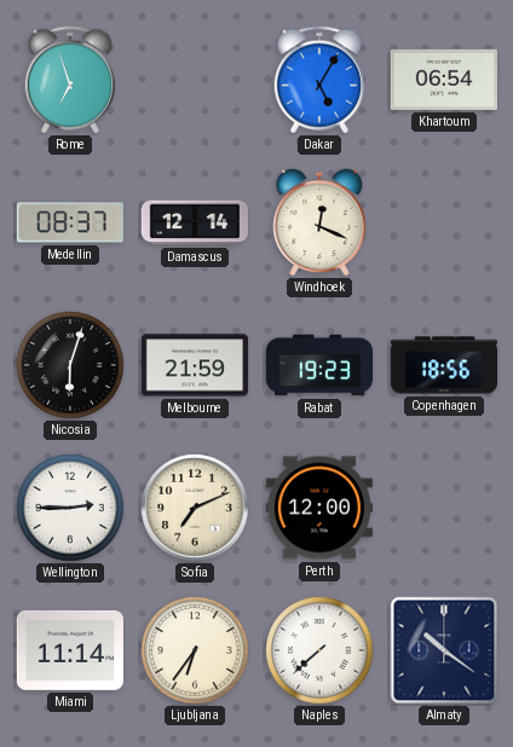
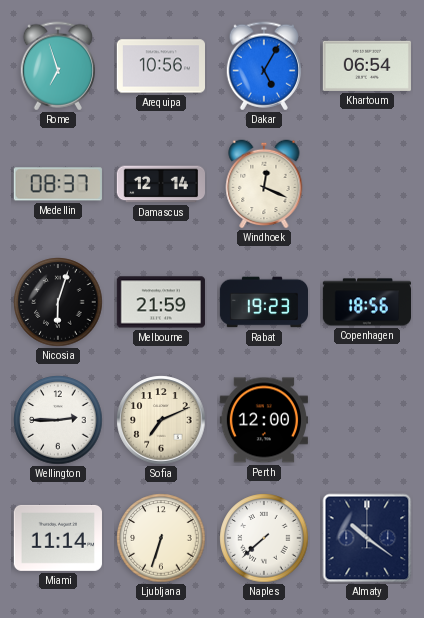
Arequipa: none -> 10:56 (160, 66)
Ljubljana: 6:36 -> 6:33 (161, 538)
